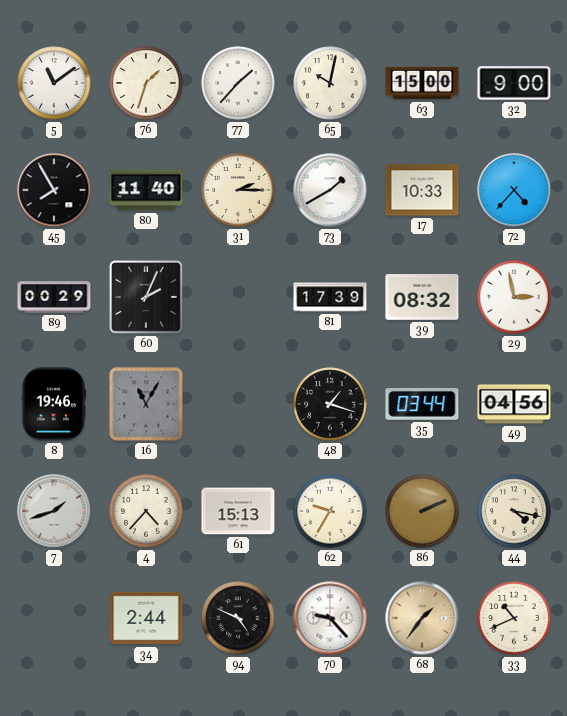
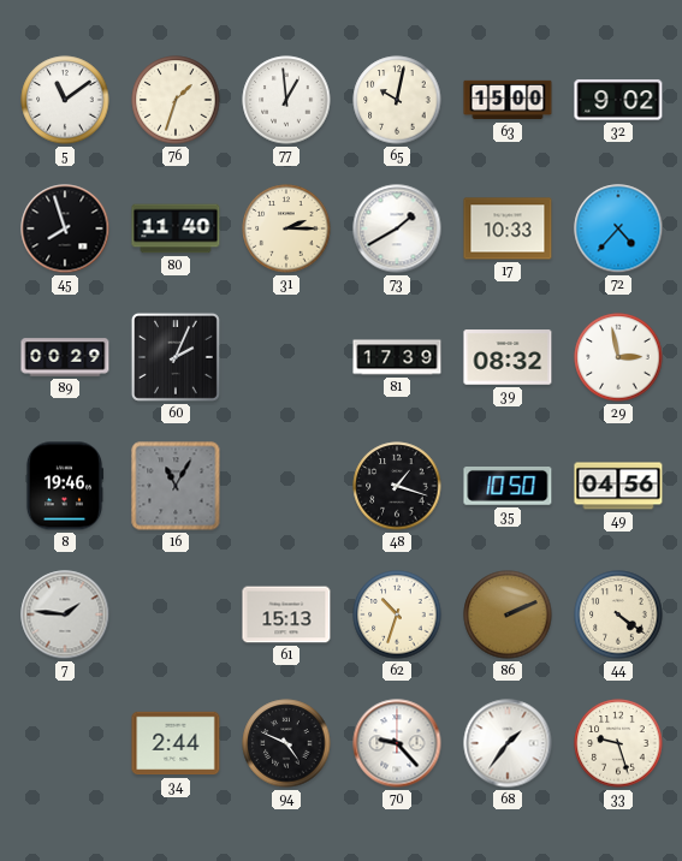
77: 1:37 -> 12:59 (286, 100)
32: 9:00 -> 9:02 (618, 100)
45: 7:55 -> 7:57 (65, 228)
35: 03:44 -> 10:50 (508, 487)
7: 1:42 -> 1:46 (65, 614)
4: 4:37 -> none (146, 511)
62: 9:35 -> 10:33 (397, 614)
44: 4:17 -> 4:21 (618, 614)
68 dial: champagne -> white (508, 743)
33: 10:41 -> 9:27 (618, 743)
